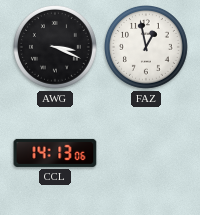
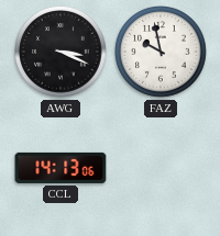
FAZ: 12:58 -> 9:58 (162, 53)
